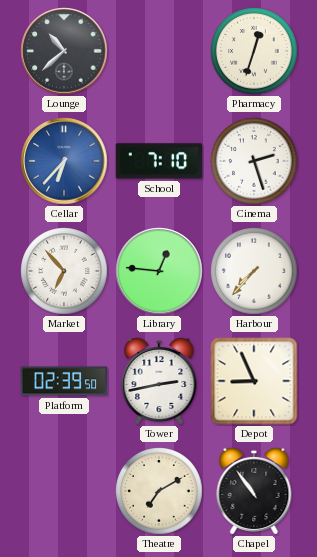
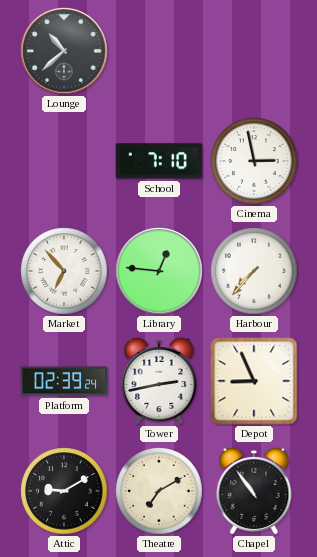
Pharmacy: 12:33 -> none (254, 51)
Cellar: 6:37 -> none (64, 161)
Cinema: 2:27 -> 2:58 (254, 161)
Platform: 02:39:50 -> 02:39:24 (64, 381)
Attic: none -> 9:10 (64, 491)
